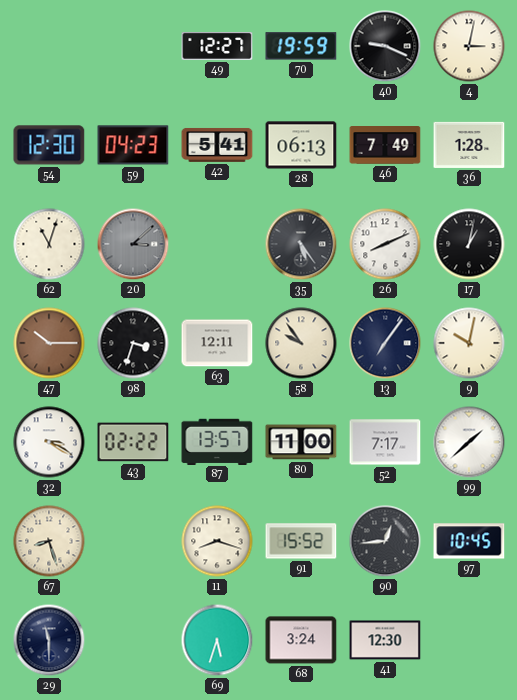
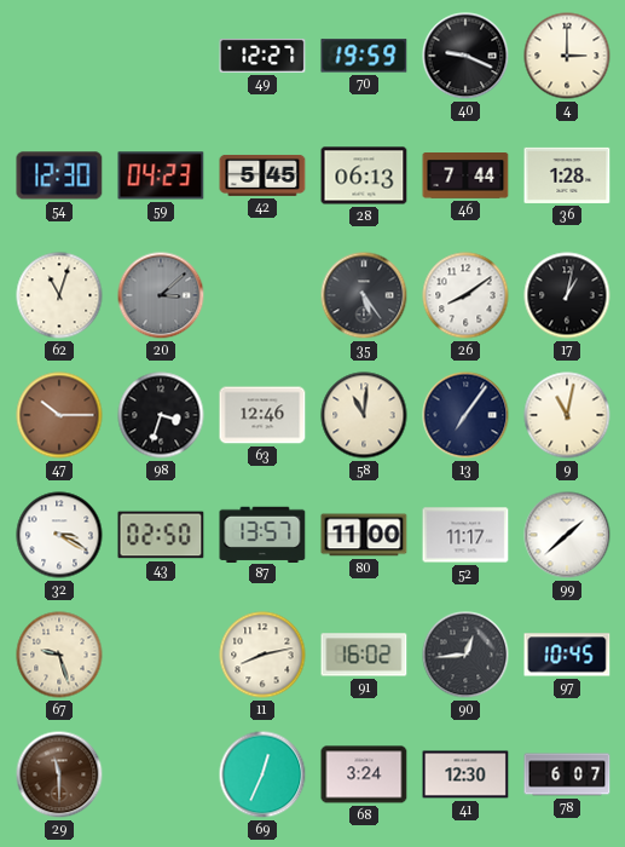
4: 3:02 -> 3:00 (567, 56)
42: 5:41 -> 5:45 (262, 175)
46: 7:49 -> 7:44 (465, 175)
26: 8:11 -> 8:09 (465, 295)
63: 12:11 -> 12:46 (262, 415)
58: 9:54 -> 11:01 (364, 415)
9: 10:02 -> 11:02 (567, 415)
43: 02:22 -> 02:50 (161, 535)
52: 7:17 -> 11:17 (465, 535)
67: 8:27 -> 9:27 (59, 655)
11: 8:18 -> 8:13 (262, 655)
91: 15:52 -> 16:02 (364, 655)
29 dial: navy -> brown (59, 774)
69: 5:33 -> 12:34 (262, 774)
78: none -> 6:07 (567, 774)
